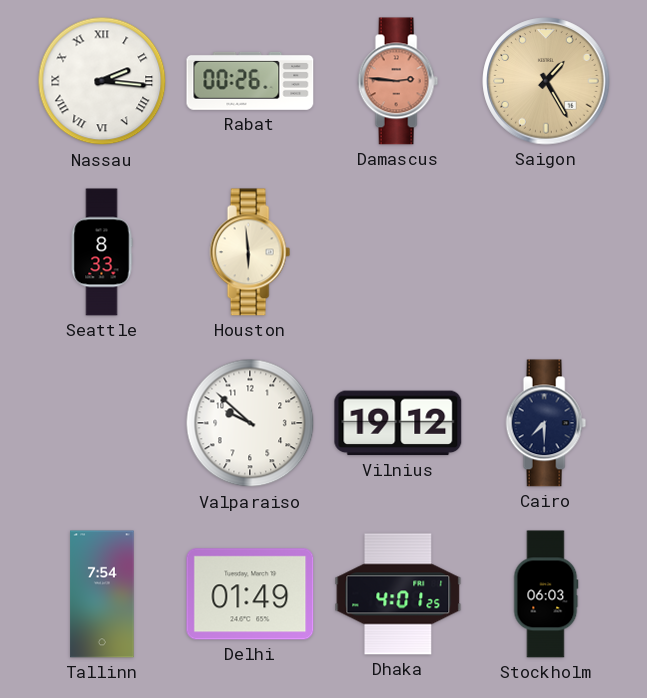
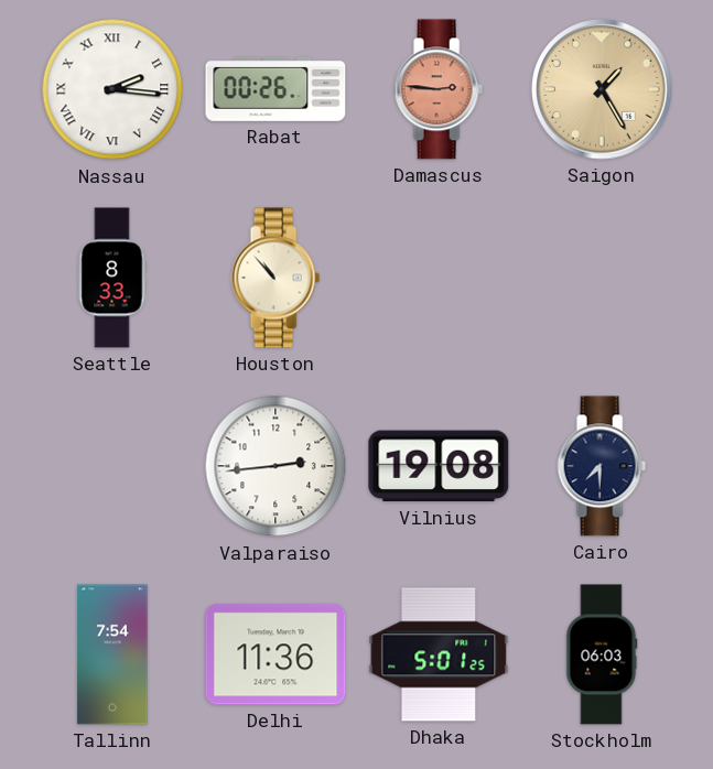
Houston: 5:59 -> 10:53 (276, 278)
Valparaiso: 9:52 -> 2:44 (276, 466)
Vilnius: 19:12 -> 19:08 (439, 466)
Delhi: 01:49 -> 11:36 (276, 654)
Dhaka: 4:01 -> 5:01 (439, 654)
